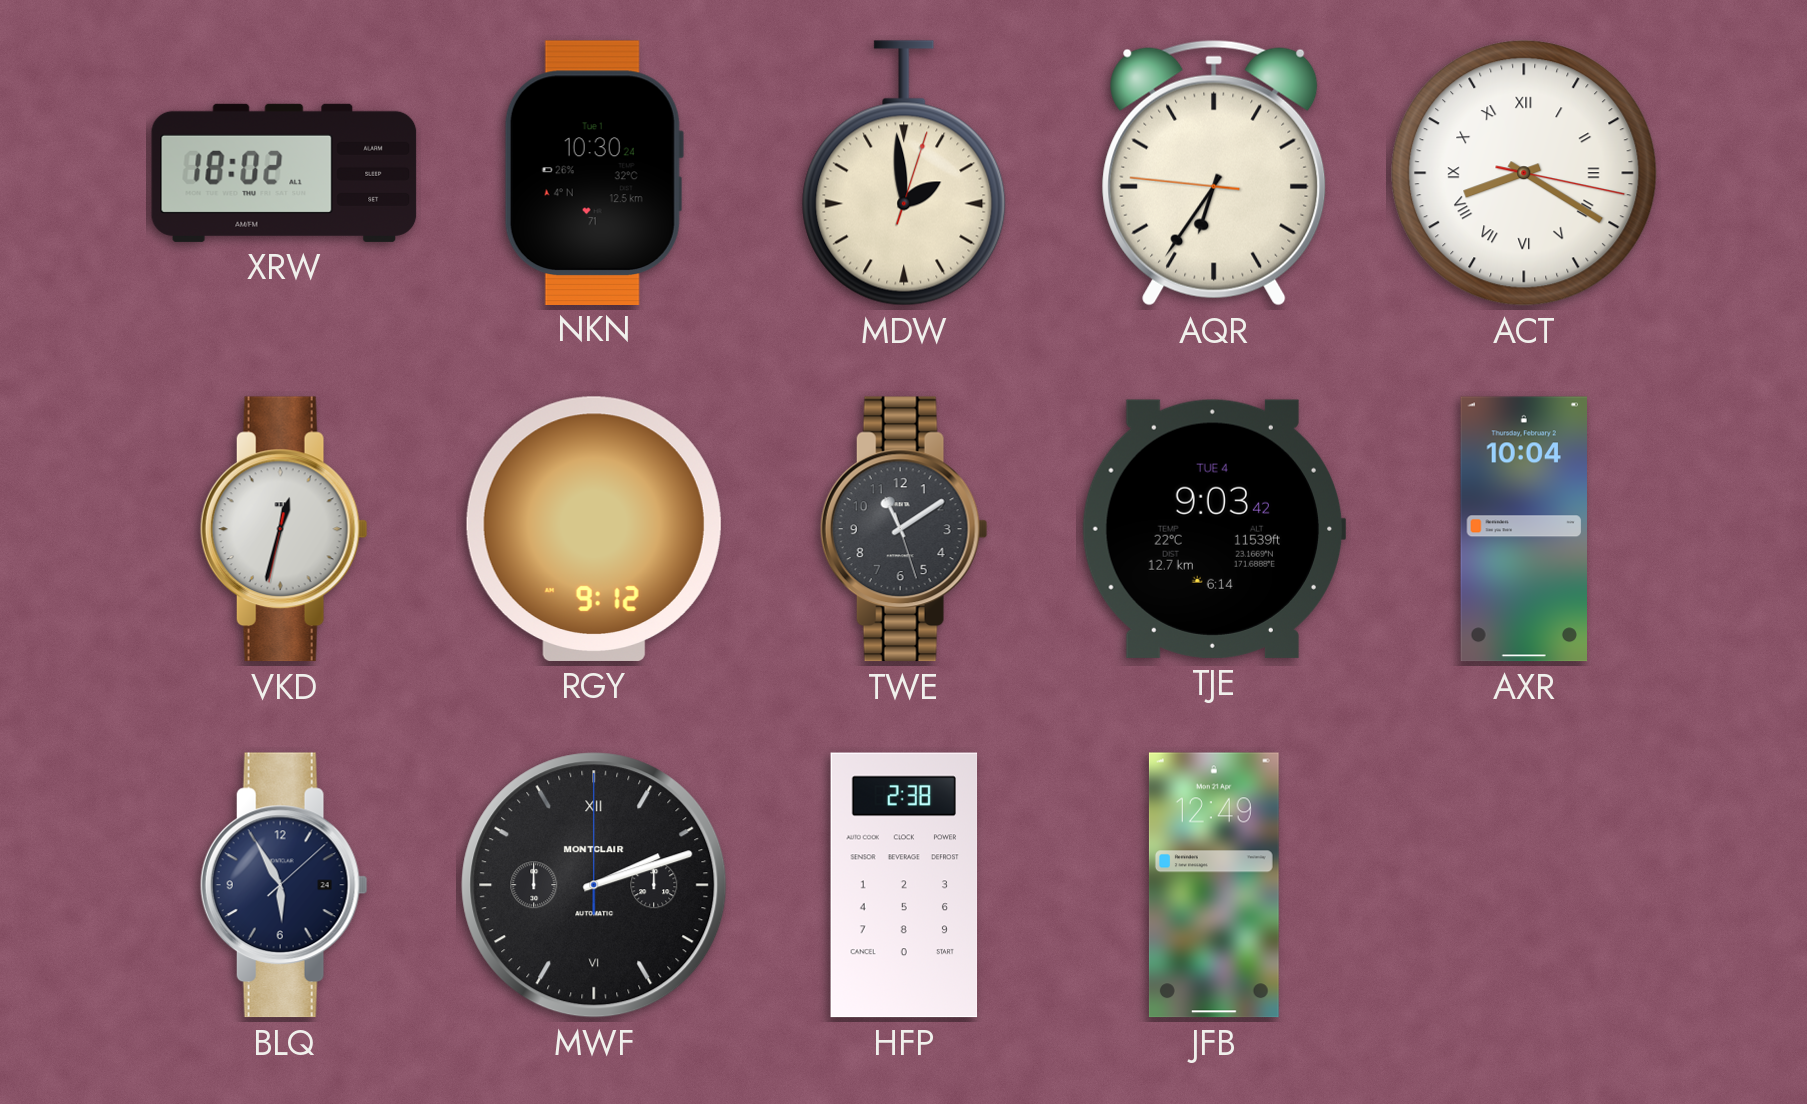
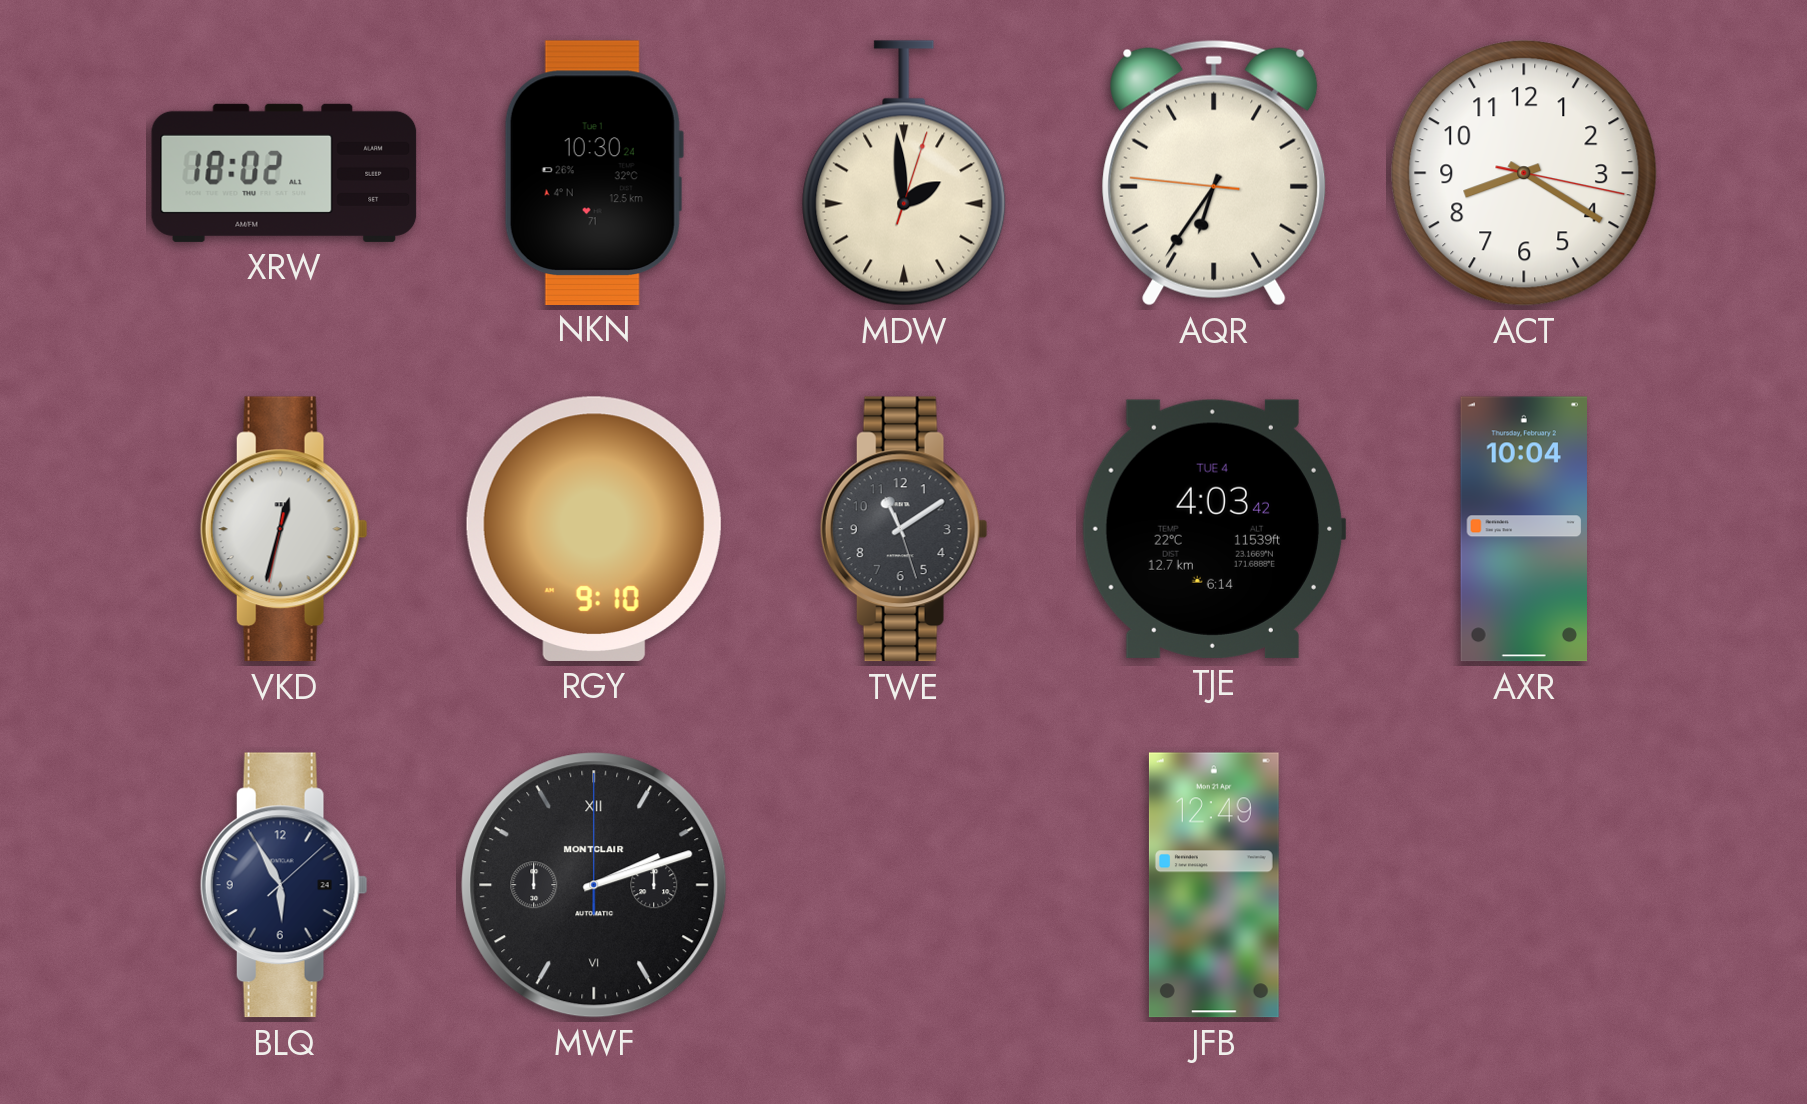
ACT numerals: Roman -> Arabic (1524, 173)
RGY: 9:12 -> 9:10 (594, 529)
TJE: 9:03 -> 4:03 (1214, 529)
HFP: 2:38 -> none (904, 885)
